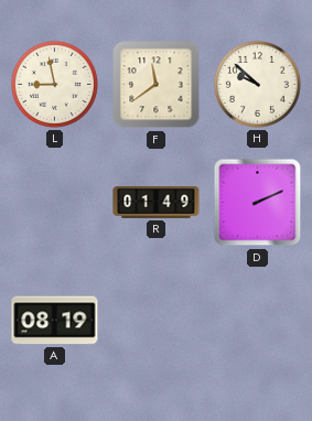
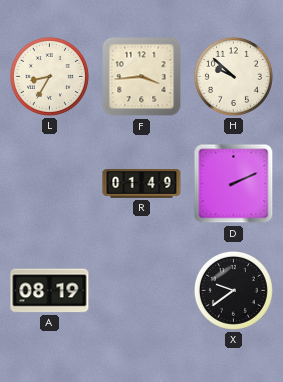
L: 8:58 -> 8:35 (49, 76)
F: 11:39 -> 3:44 (142, 77)
X: none -> 9:39 (233, 290)
